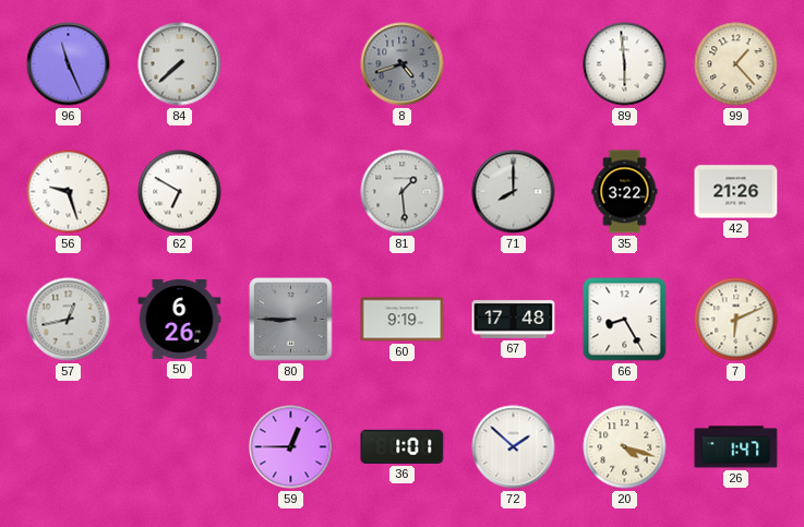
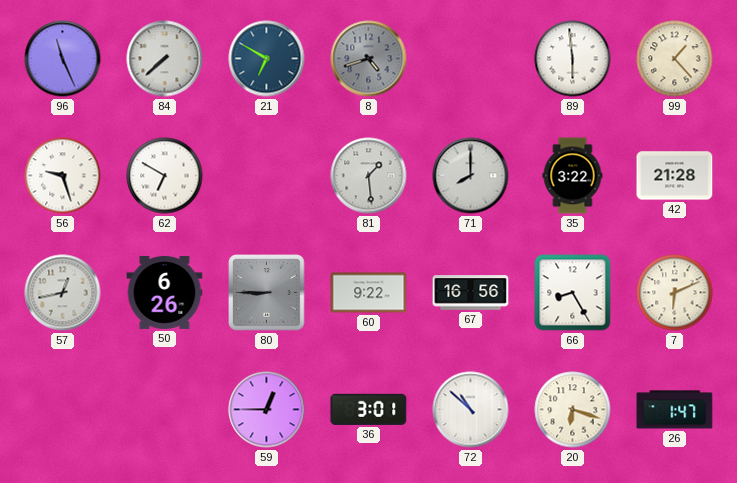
21: none -> 6:50 (267, 59)
42: 21:26 -> 21:28 (675, 176)
60: 9:19 -> 9:22 (369, 293)
67: 17:48 -> 16:56 (471, 293)
36: 1:01 -> 3:01 (369, 409)
72: 1:52 -> 10:52 (471, 410)
20: 4:18 -> 6:18 (573, 410)
